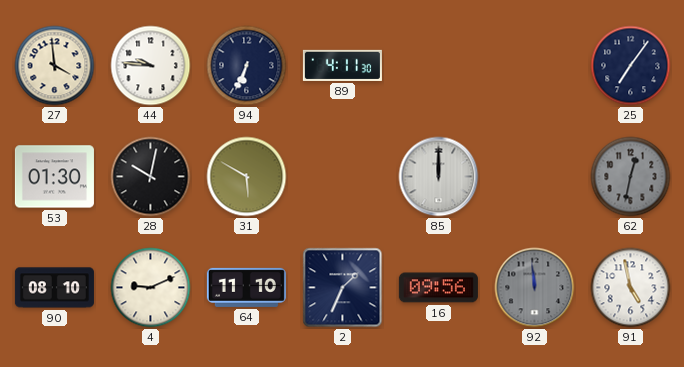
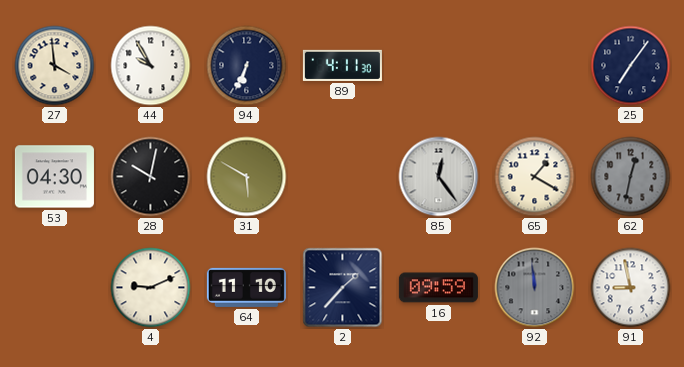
44: 9:46 -> 9:55 (151, 66)
53: 01:30 -> 04:30 (54, 177)
85: 12:00 -> 12:24 (439, 177)
65: none -> 1:20 (535, 177)
90: 08:10 -> none (54, 288)
2: 1:34 -> 1:37 (343, 288)
16: 09:56 -> 09:59 (438, 288)
91: 4:58 -> 8:58 (631, 288)
